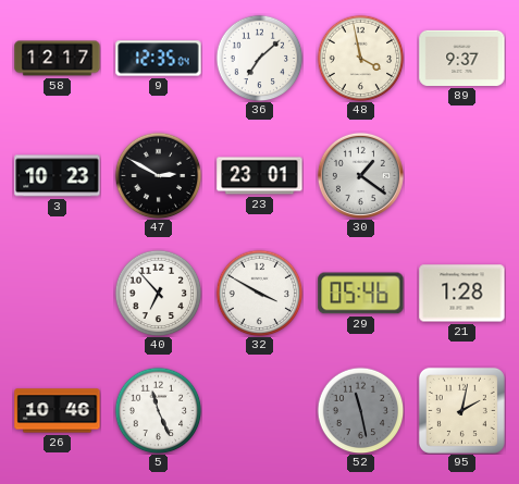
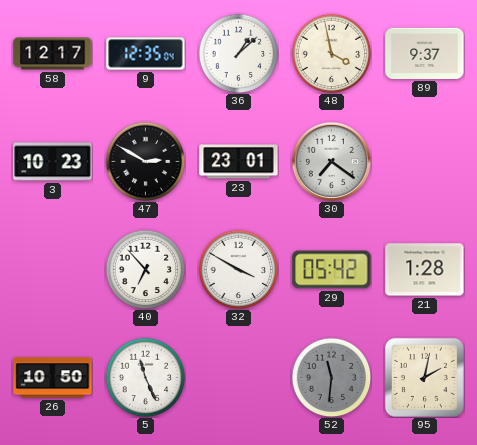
36: 7:08 -> 1:08 (238, 53)
30: 1:21 -> 7:21 (331, 161)
29: 05:46 -> 05:42 (332, 270)
26: 10:46 -> 10:50 (53, 378)
52: 11:28 -> 11:31 (331, 377)
